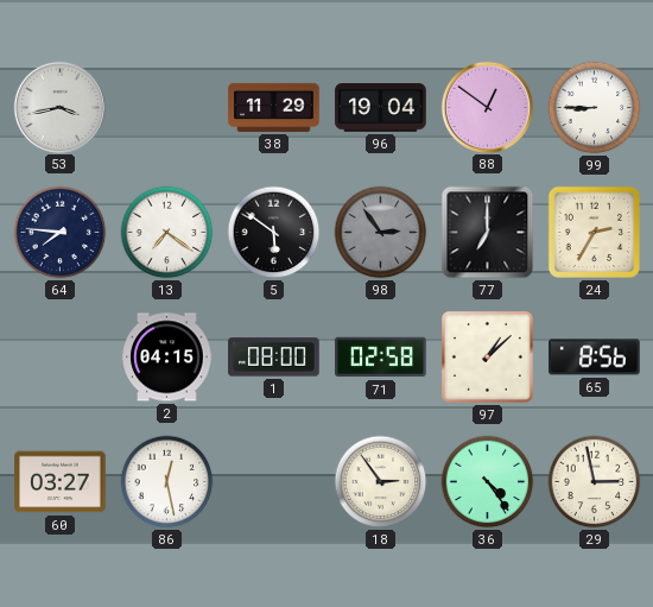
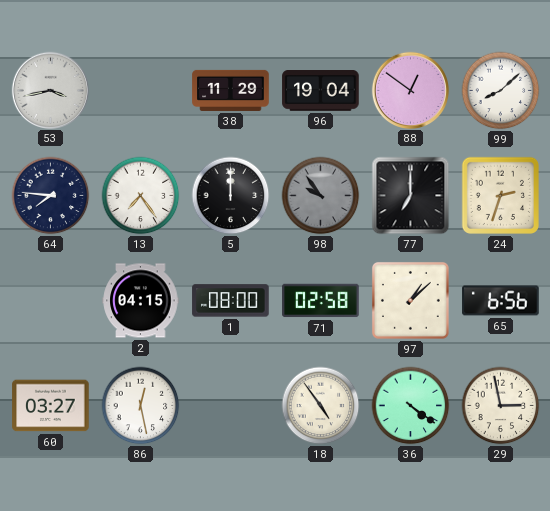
99: 8:45 -> 8:08 (501, 91)
13: 7:21 -> 7:24 (141, 196)
5: 5:51 -> 12:00 (231, 196)
98: 2:54 -> 9:54 (321, 196)
24: 2:35 -> 2:33 (500, 195)
65: 8:56 -> 6:56 (501, 301)
18: 2:54 -> 4:54 (321, 406)
36: 4:24 -> 4:21 (411, 406)
